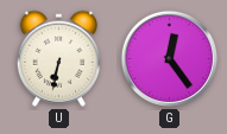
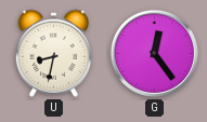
U: 6:32 -> 8:32 (53, 53)
